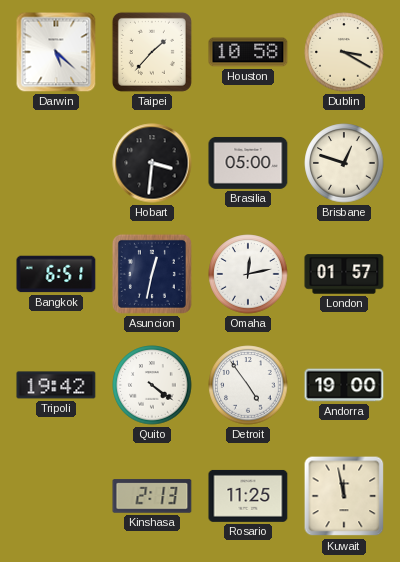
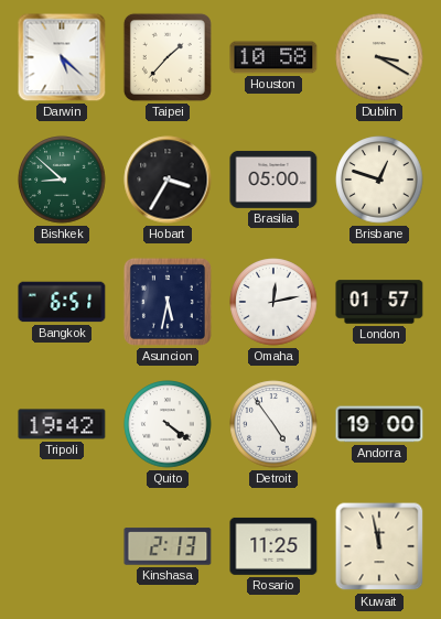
Bishkek: none -> 8:52 (62, 180)
Hobart: 3:31 -> 3:35 (168, 180)
Asuncion: 12:32 -> 5:32 (168, 302)
